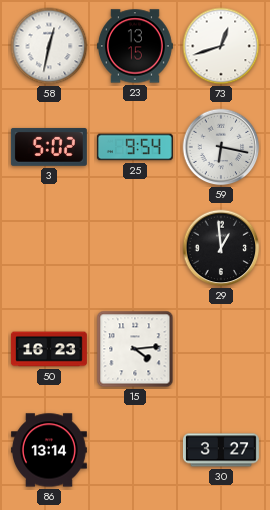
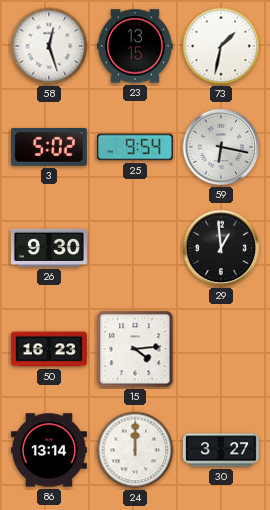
58: 12:32 -> 12:27 (49, 46)
73: 12:42 -> 1:32 (221, 46)
26: none -> 9:30 (49, 248)
24: none -> 12:00 (135, 450)
